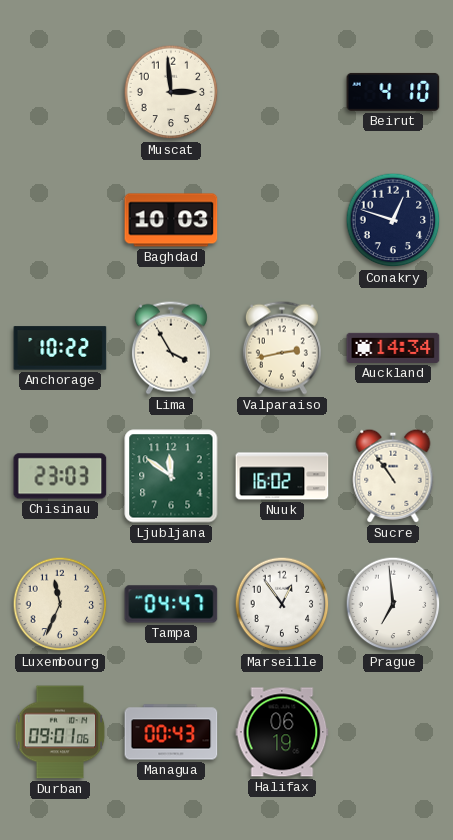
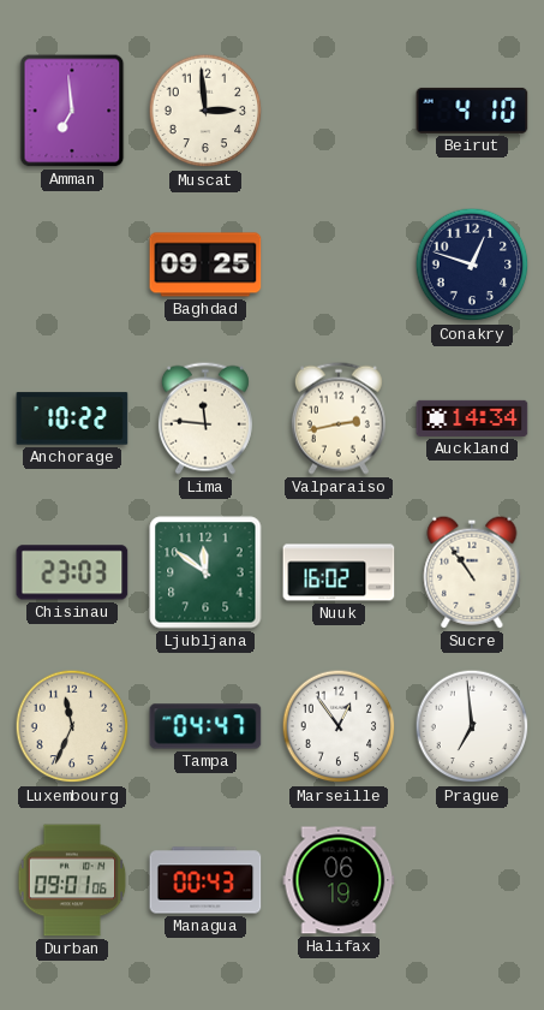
Amman: none -> 6:59 (72, 111)
Baghdad: 10:03 -> 09:25 (205, 265)
Lima: 3:55 -> 11:46 (205, 418)
